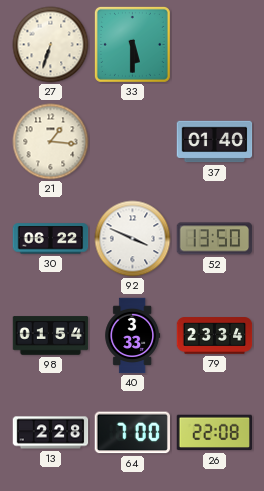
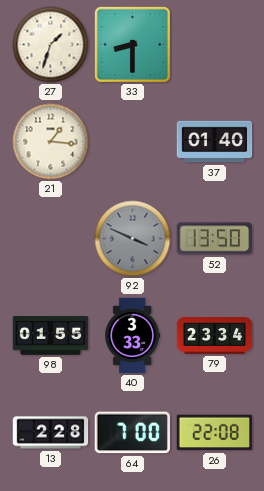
27: 6:33 -> 1:33 (51, 45)
33: 5:30 -> 8:30 (132, 44)
30: 06:22 -> none (51, 239)
92 dial: white -> grey (133, 239)
98: 01:54 -> 01:55 (51, 336)
